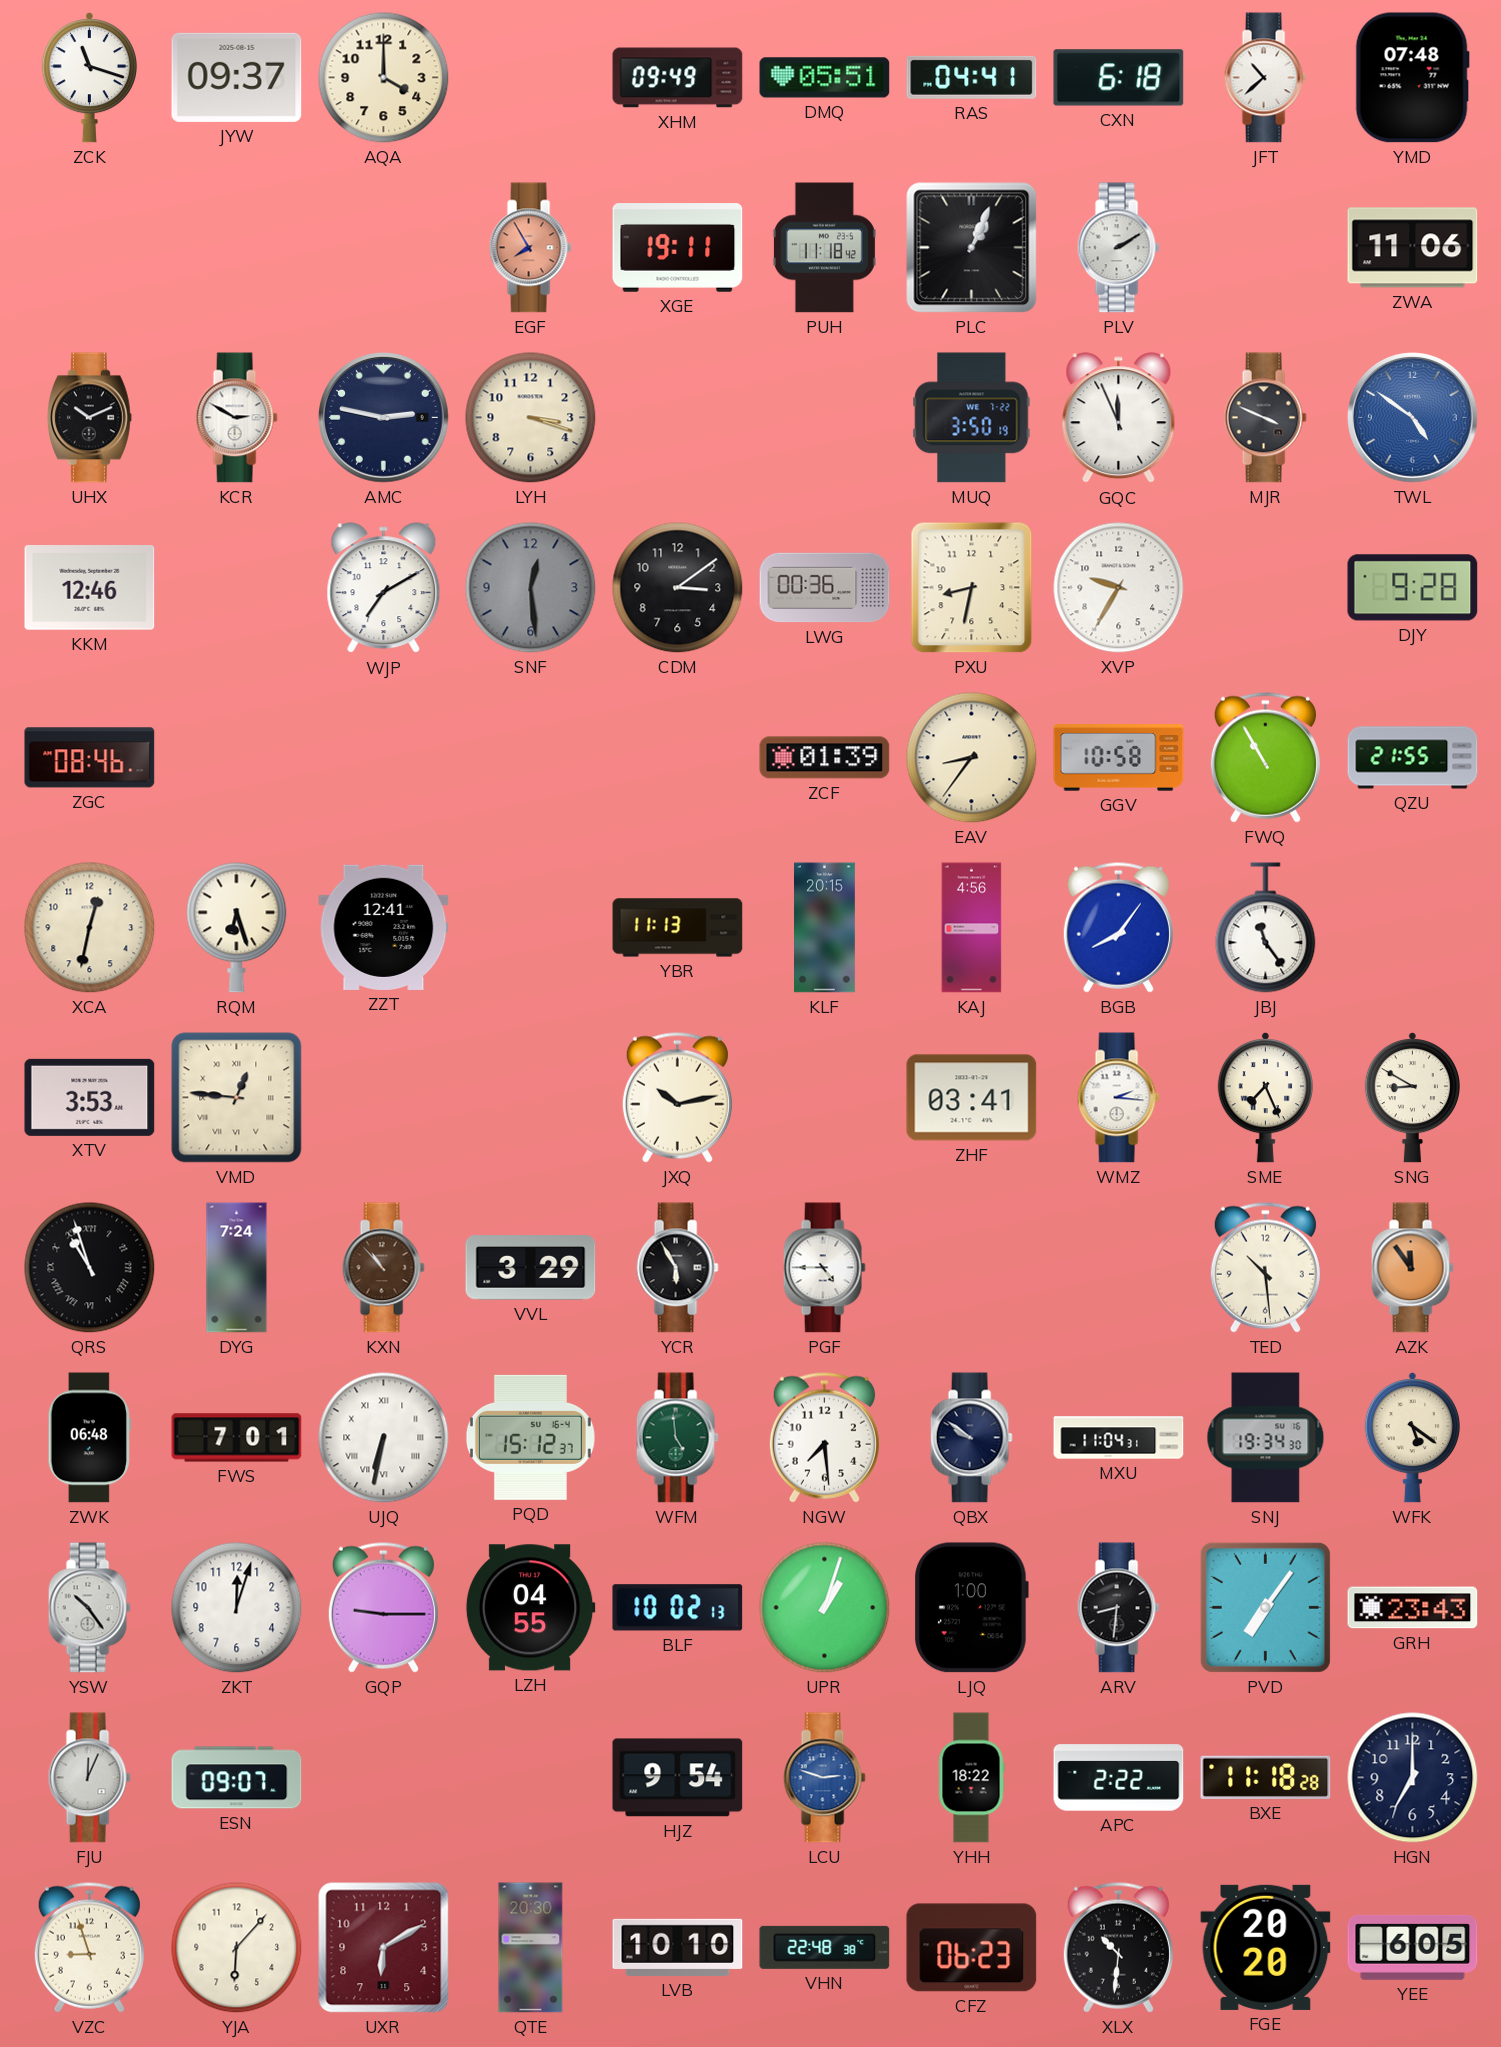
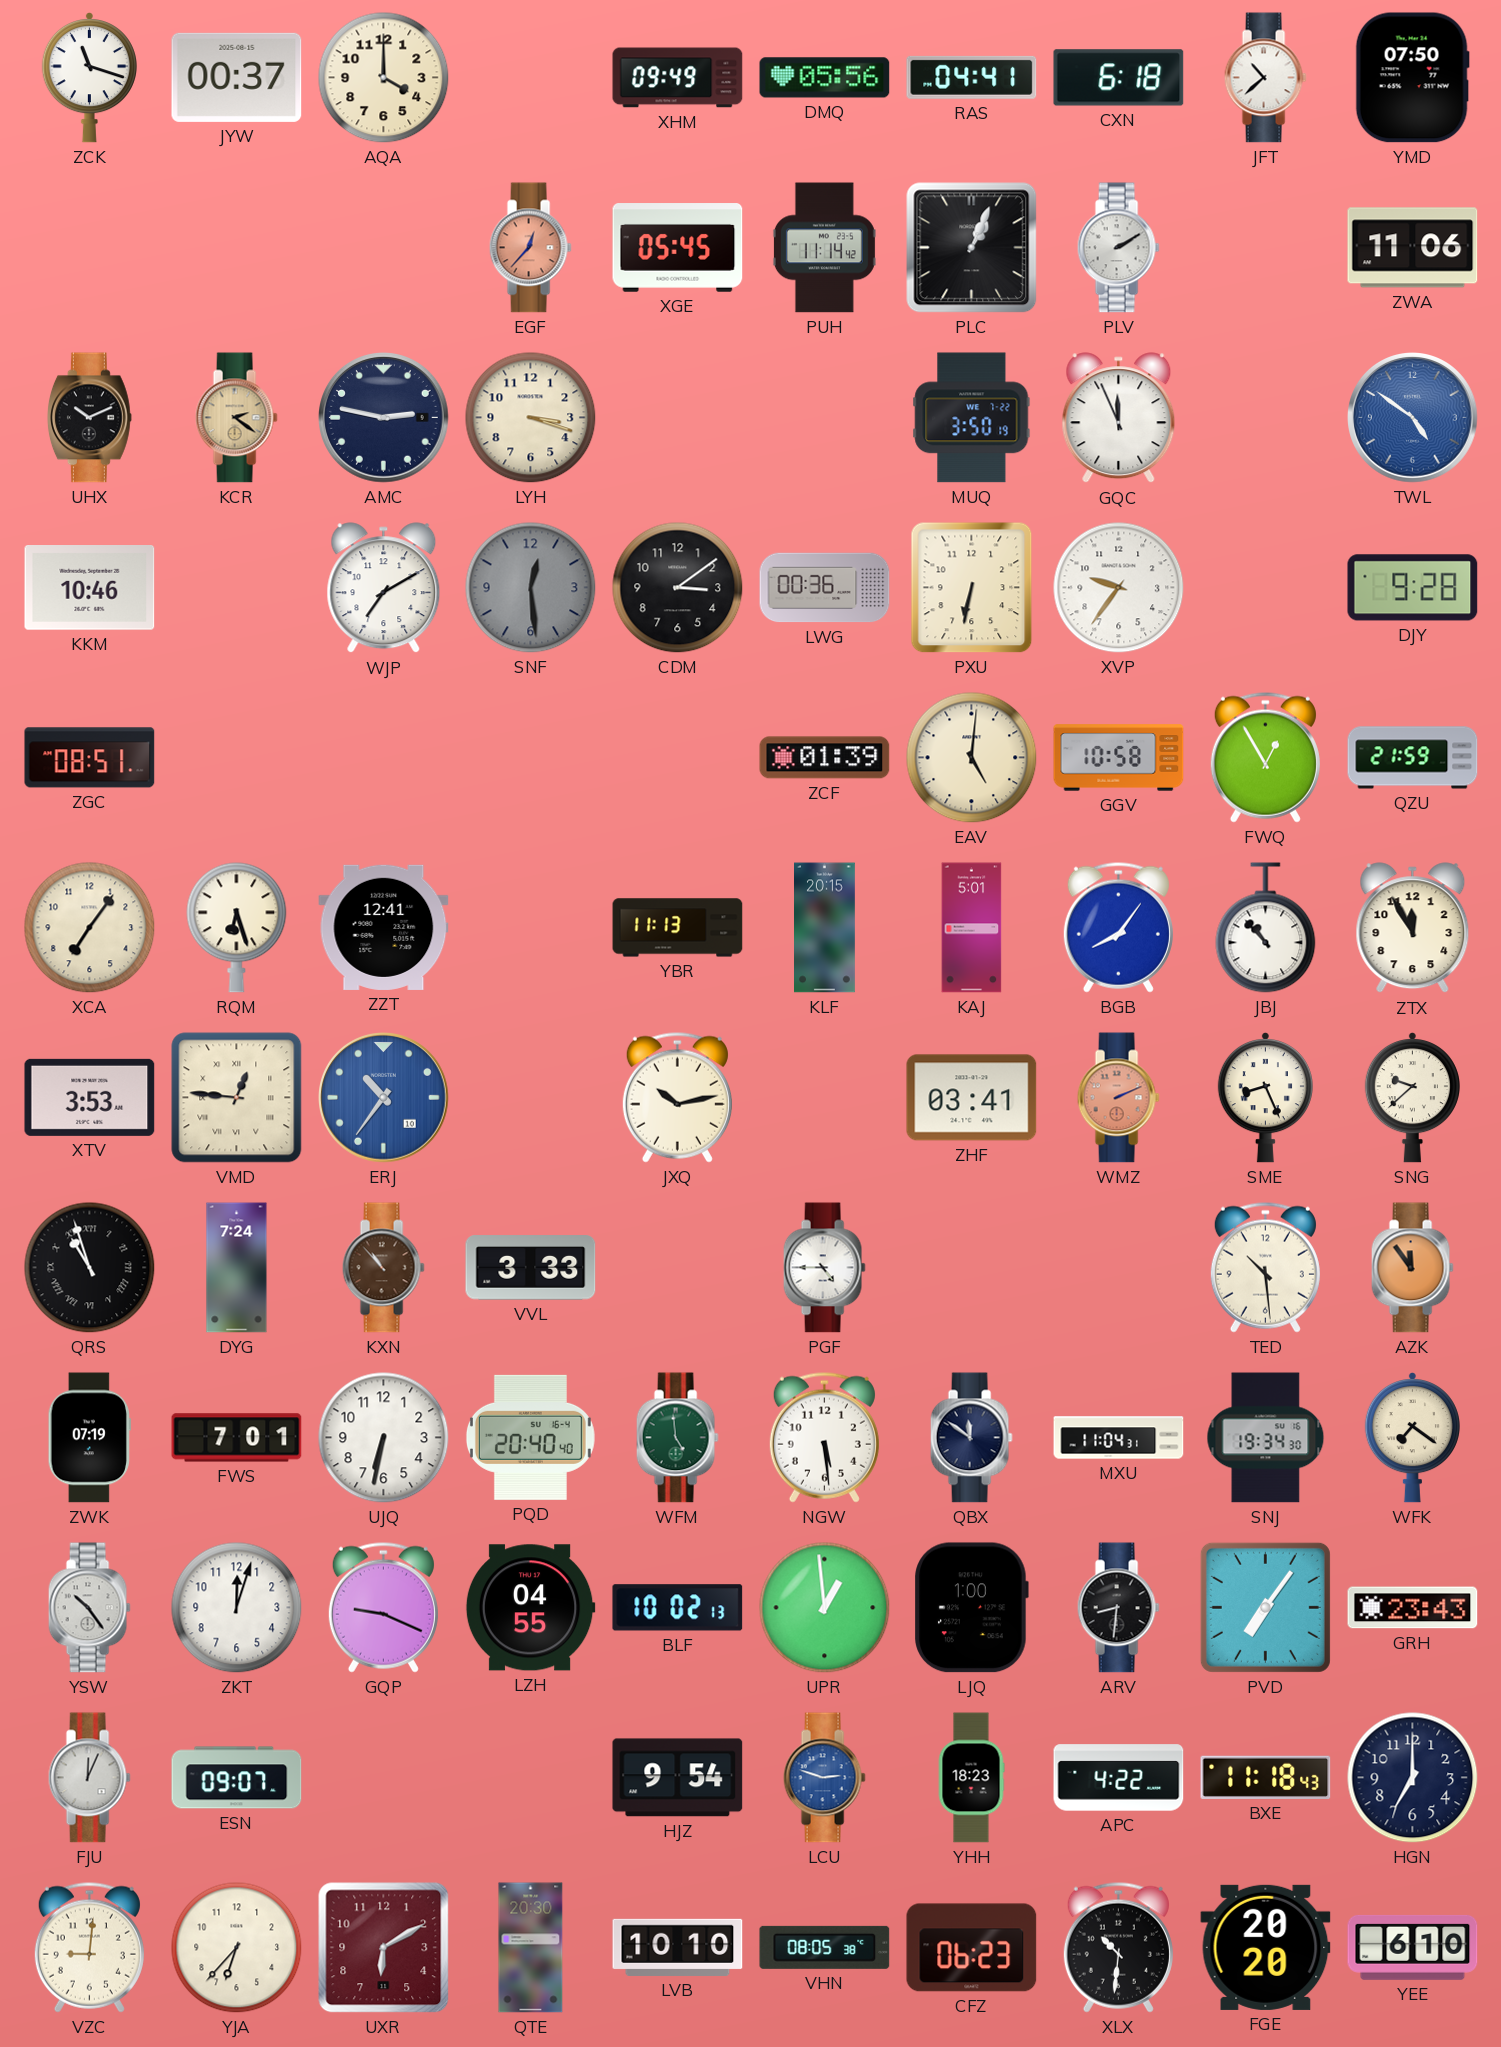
JYW: 09:37 -> 00:37 (237, 77)
DMQ: 05:51 -> 05:56 (825, 78)
YMD: 07:48 -> 07:50 (1412, 78)
EGF: 7:55 -> 12:37 (530, 248)
XGE: 19:11 -> 05:45 (678, 248)
PUH: 11:18 -> 11:14 (824, 248)
KCR: 2:50 -> 2:21 (236, 418)
KCR dial: white -> champagne (236, 418)
MJR: 3:49 -> none (1265, 418)
KKM: 12:46 -> 10:46 (90, 588)
PXU: 8:32 -> 6:32 (972, 588)
XVP: 9:35 -> 9:36 (1119, 588)
ZGC: 08:46 -> 08:51 (90, 758)
EAV: 8:36 -> 5:01 (972, 758)
FWQ: 10:55 -> 12:55 (1265, 757)
QZU: 21:55 -> 21:59 (1413, 758)
XCA: 12:32 -> 7:06 (90, 928)
KAJ: 4:56 -> 5:01 (972, 928)
JBJ: 11:24 -> 10:53 (1266, 928)
ZTX: none -> 11:55 (1413, 928)
ERJ: none -> 10:36 (384, 1098)
WMZ: 2:16 -> 2:11 (1118, 1098)
WMZ dial: white -> salmon (1118, 1098)
SME: 7:26 -> 8:26 (1265, 1097)
SNG: 8:50 -> 9:38 (1412, 1097)
VVL: 3:29 -> 3:33 (531, 1268)
YCR: 5:55 -> none (677, 1268)
ZWK: 06:48 -> 07:19 (89, 1438)
UJQ numerals: Roman -> Arabic (384, 1438)
PQD: 15:12 -> 20:40 (530, 1437)
NGW: 7:29 -> 5:29 (824, 1437)
QBX: 9:51 -> 11:51 (971, 1438)
WFK: 5:21 -> 7:21 (1412, 1437)
GQP: 9:15 -> 9:19 (383, 1607)
UPR: 1:03 -> 12:59 (825, 1608)
YHH: 18:22 -> 18:23 (971, 1778)
APC: 2:22 -> 4:22 (1119, 1778)
BXE: 11:18:28 -> 11:18:43 (1266, 1777)
VZC: 8:57 -> 9:01 (89, 1947)
YJA: 6:07 -> 6:37 (237, 1948)
VHN: 22:48 -> 08:05 (825, 1947)
YEE: 6:05 -> 6:10 (1413, 1947)
